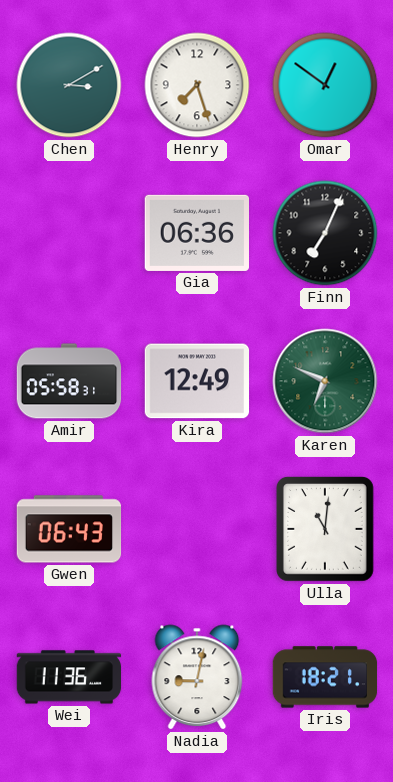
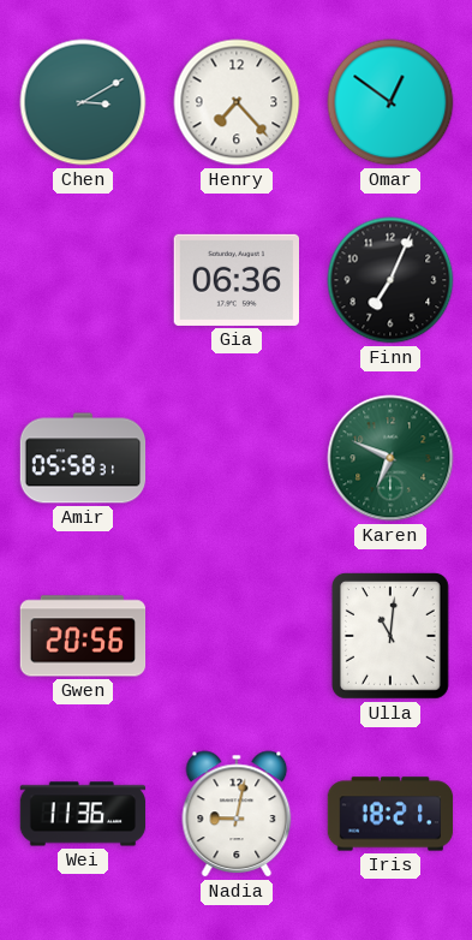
Henry: 7:27 -> 7:23 (237, 102)
Kira: 12:49 -> none (197, 381)
Gwen: 06:43 -> 20:56 (83, 636)
